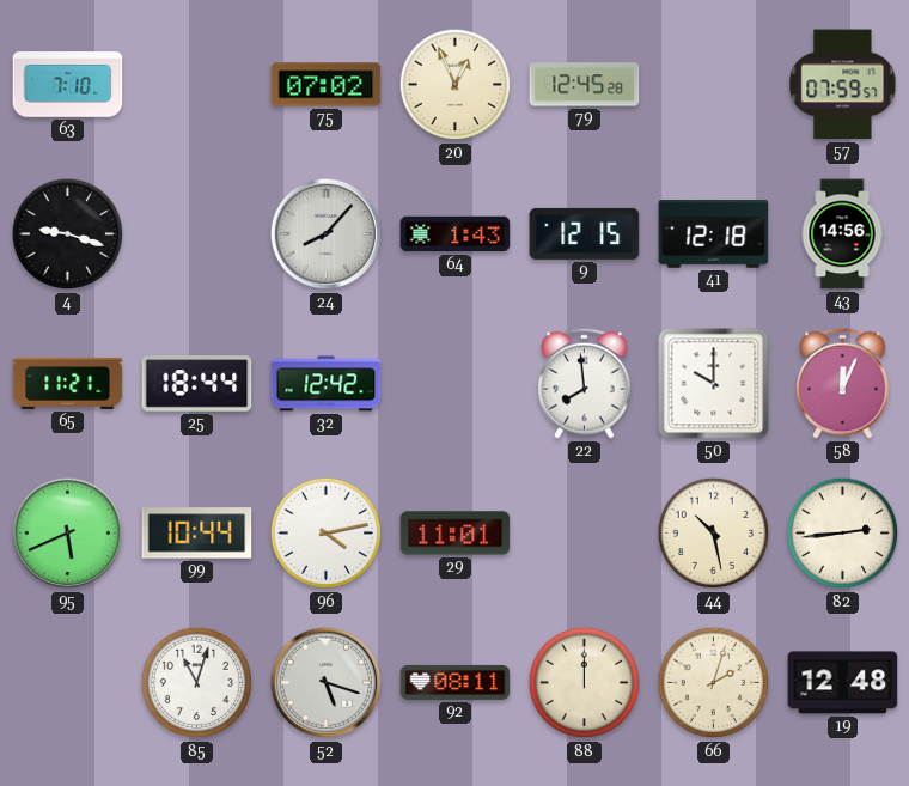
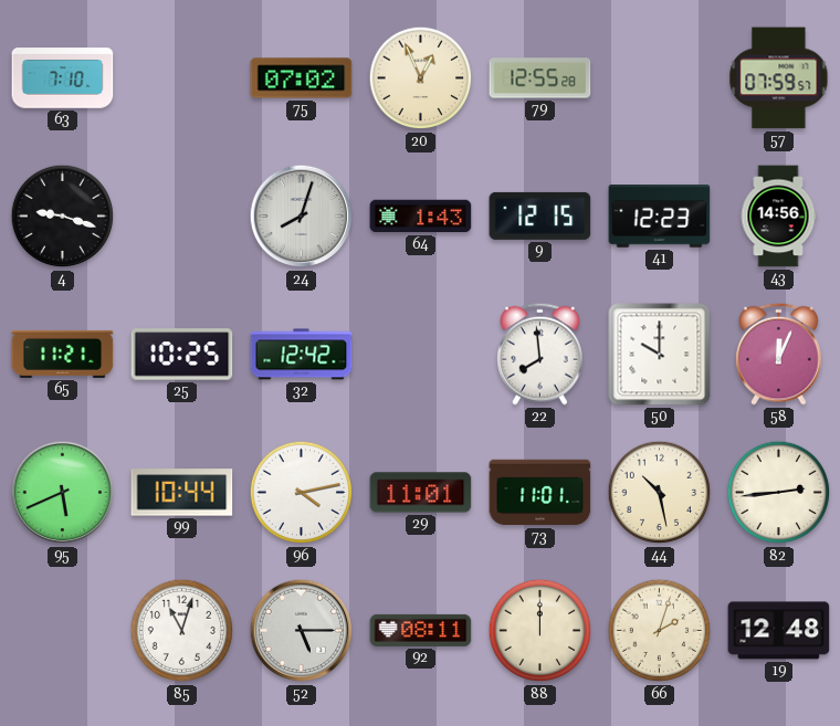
79: 12:45 -> 12:55 (540, 78)
24: 8:07 -> 8:03 (302, 217)
41: 12:18 -> 12:23 (660, 217)
25: 18:44 -> 10:25 (182, 355)
73: none -> 11:01 (540, 493)
52: 5:18 -> 5:15 (302, 631)
